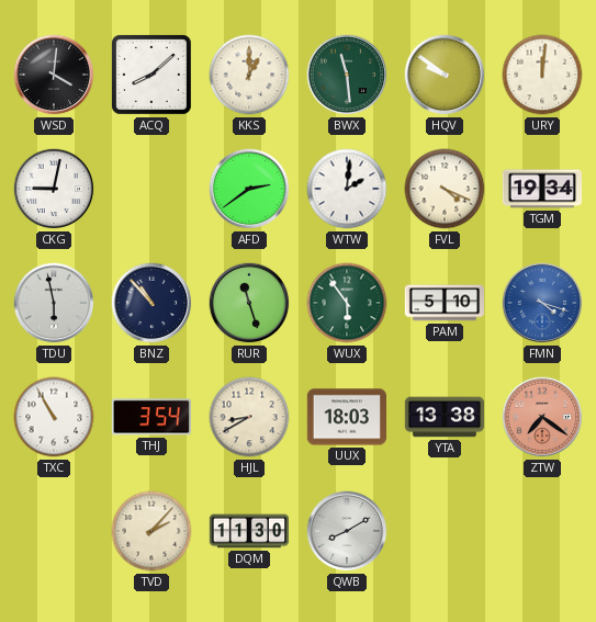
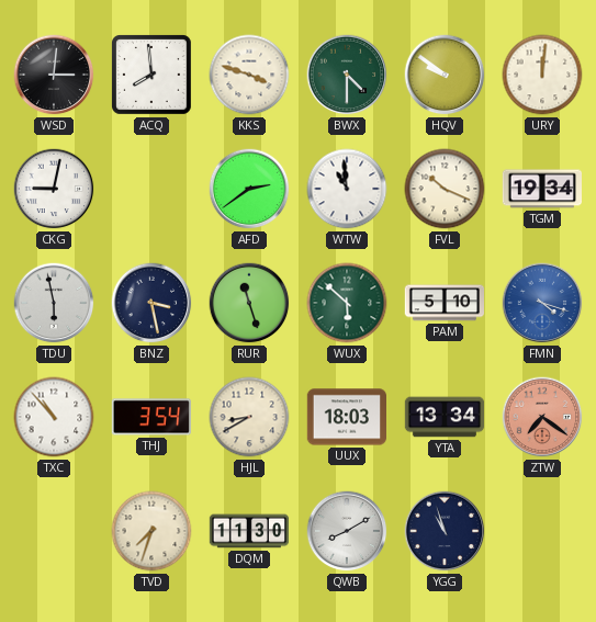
WSD: 4:01 -> 3:01 (54, 75)
ACQ: 8:08 -> 7:59 (153, 76)
KKS: 1:00 -> 3:48 (249, 75)
BWX: 11:29 -> 4:30 (347, 75)
WTW: 2:01 -> 10:59 (347, 189)
FVL: 4:19 -> 10:19 (445, 189)
BNZ: 10:53 -> 3:28 (151, 303)
WUX: 5:54 -> 5:52 (347, 303)
TXC: 10:55 -> 10:53 (54, 417)
YTA: 13:38 -> 13:34 (445, 417)
TVD: 2:07 -> 7:33 (151, 531)
YGG: none -> 10:57 (445, 531)
